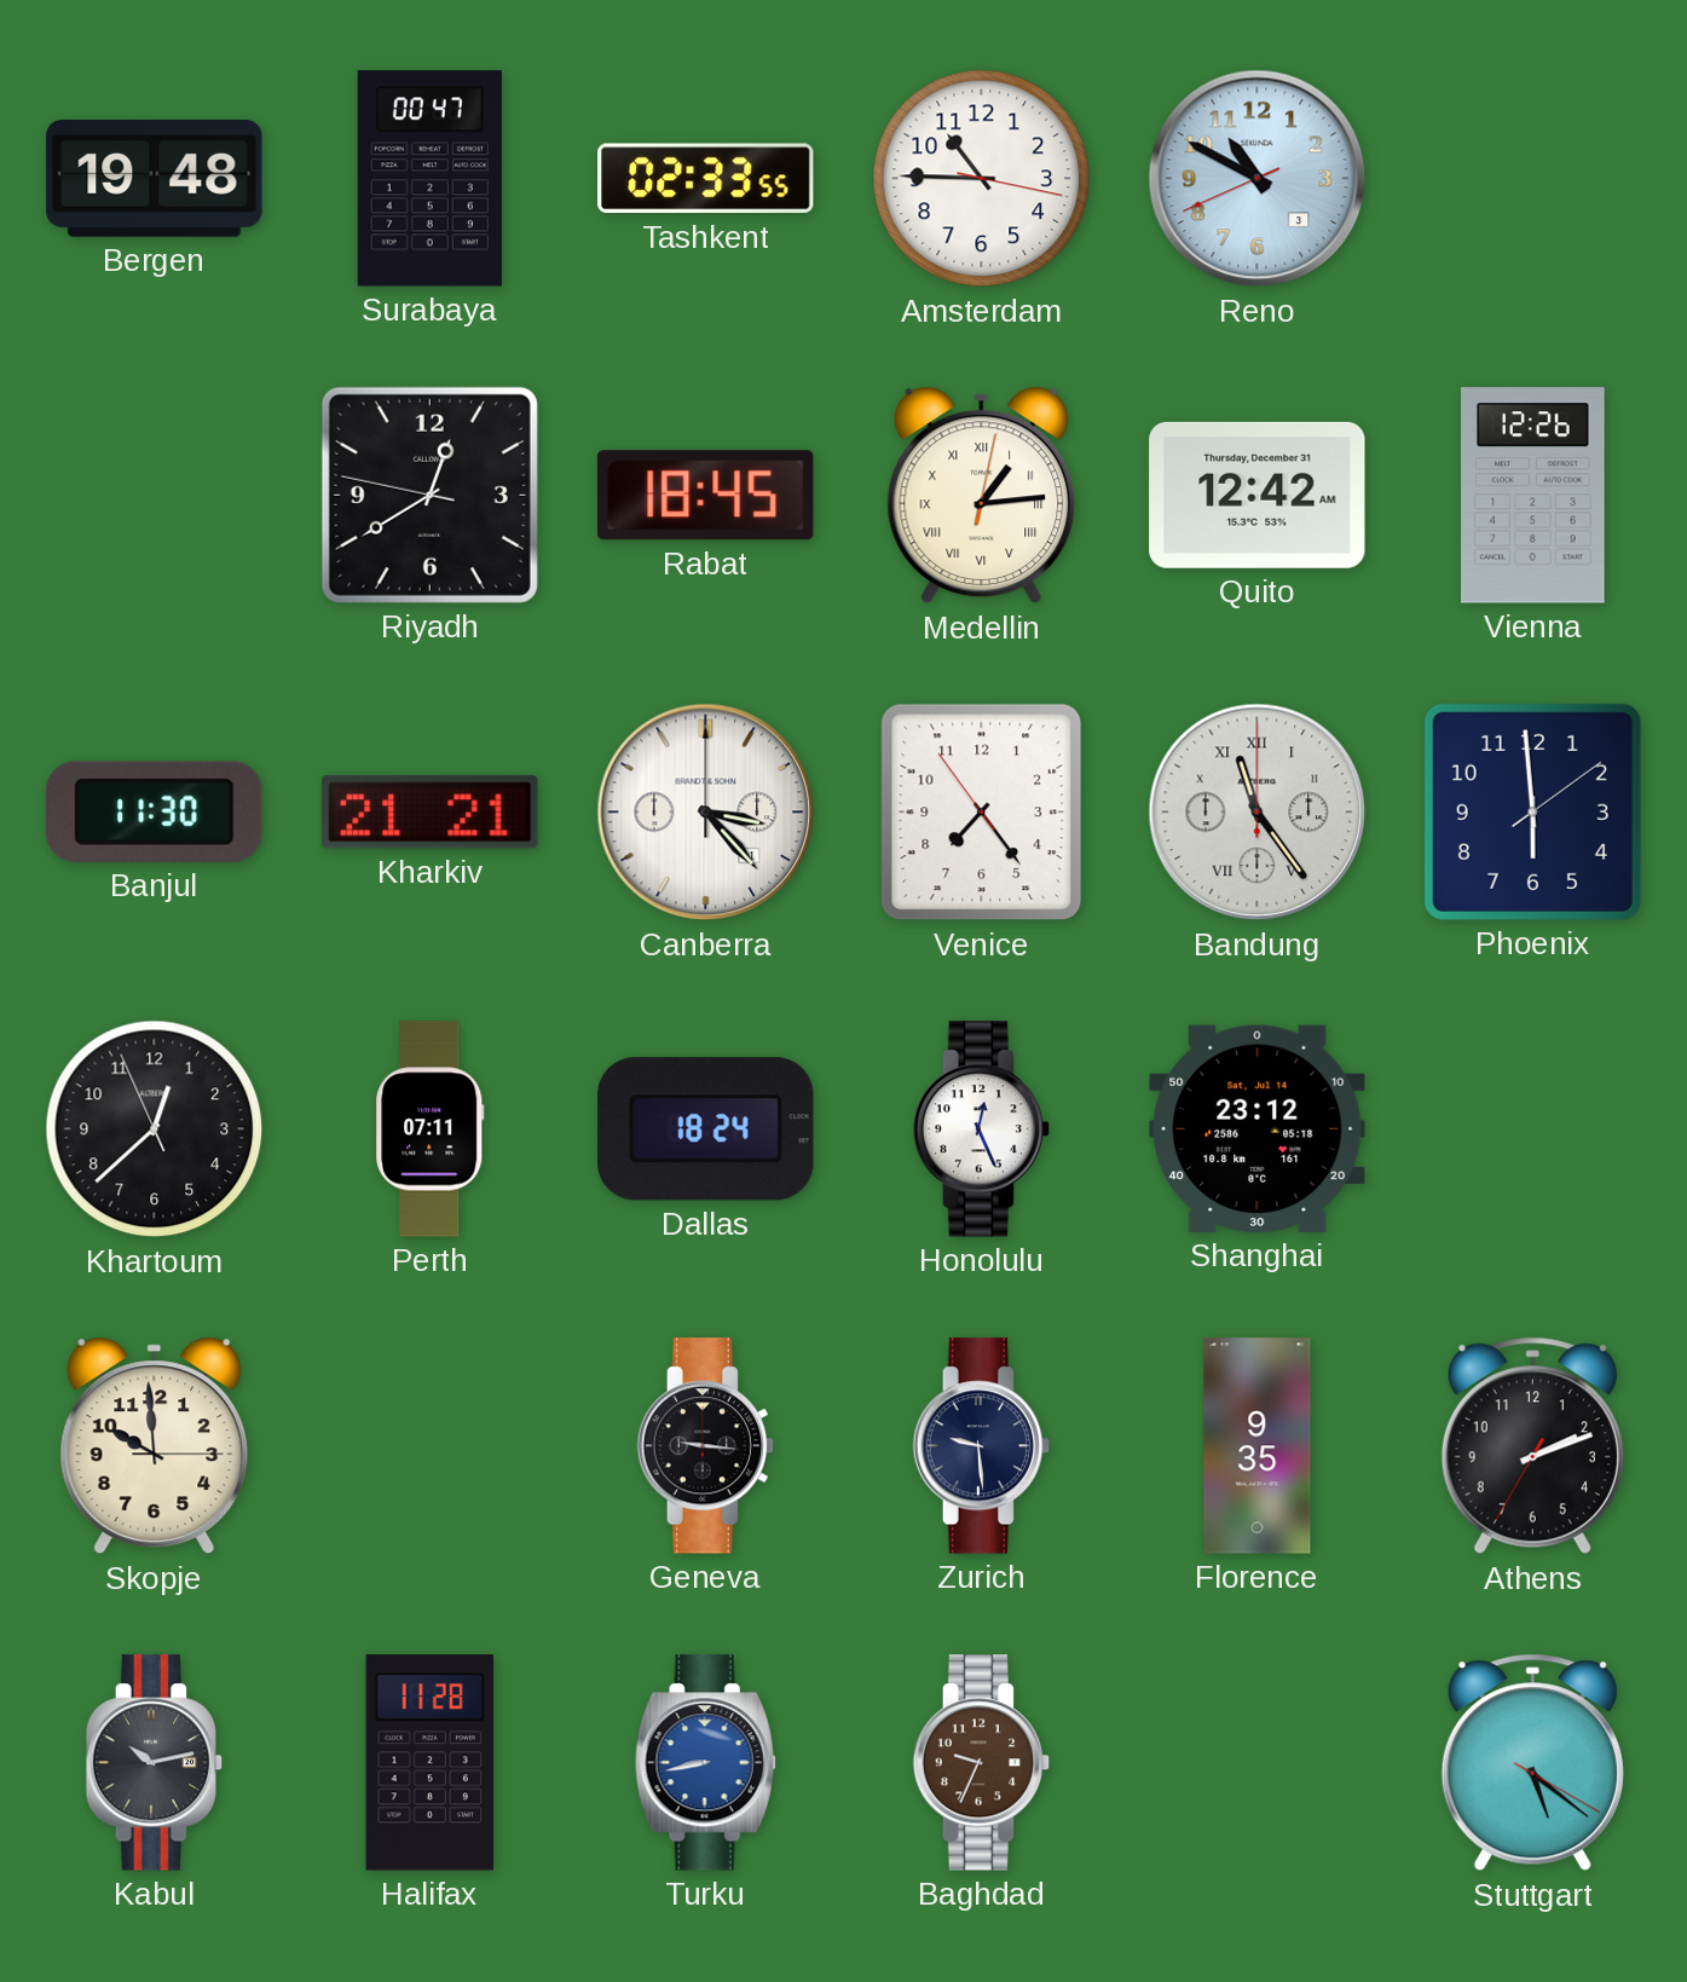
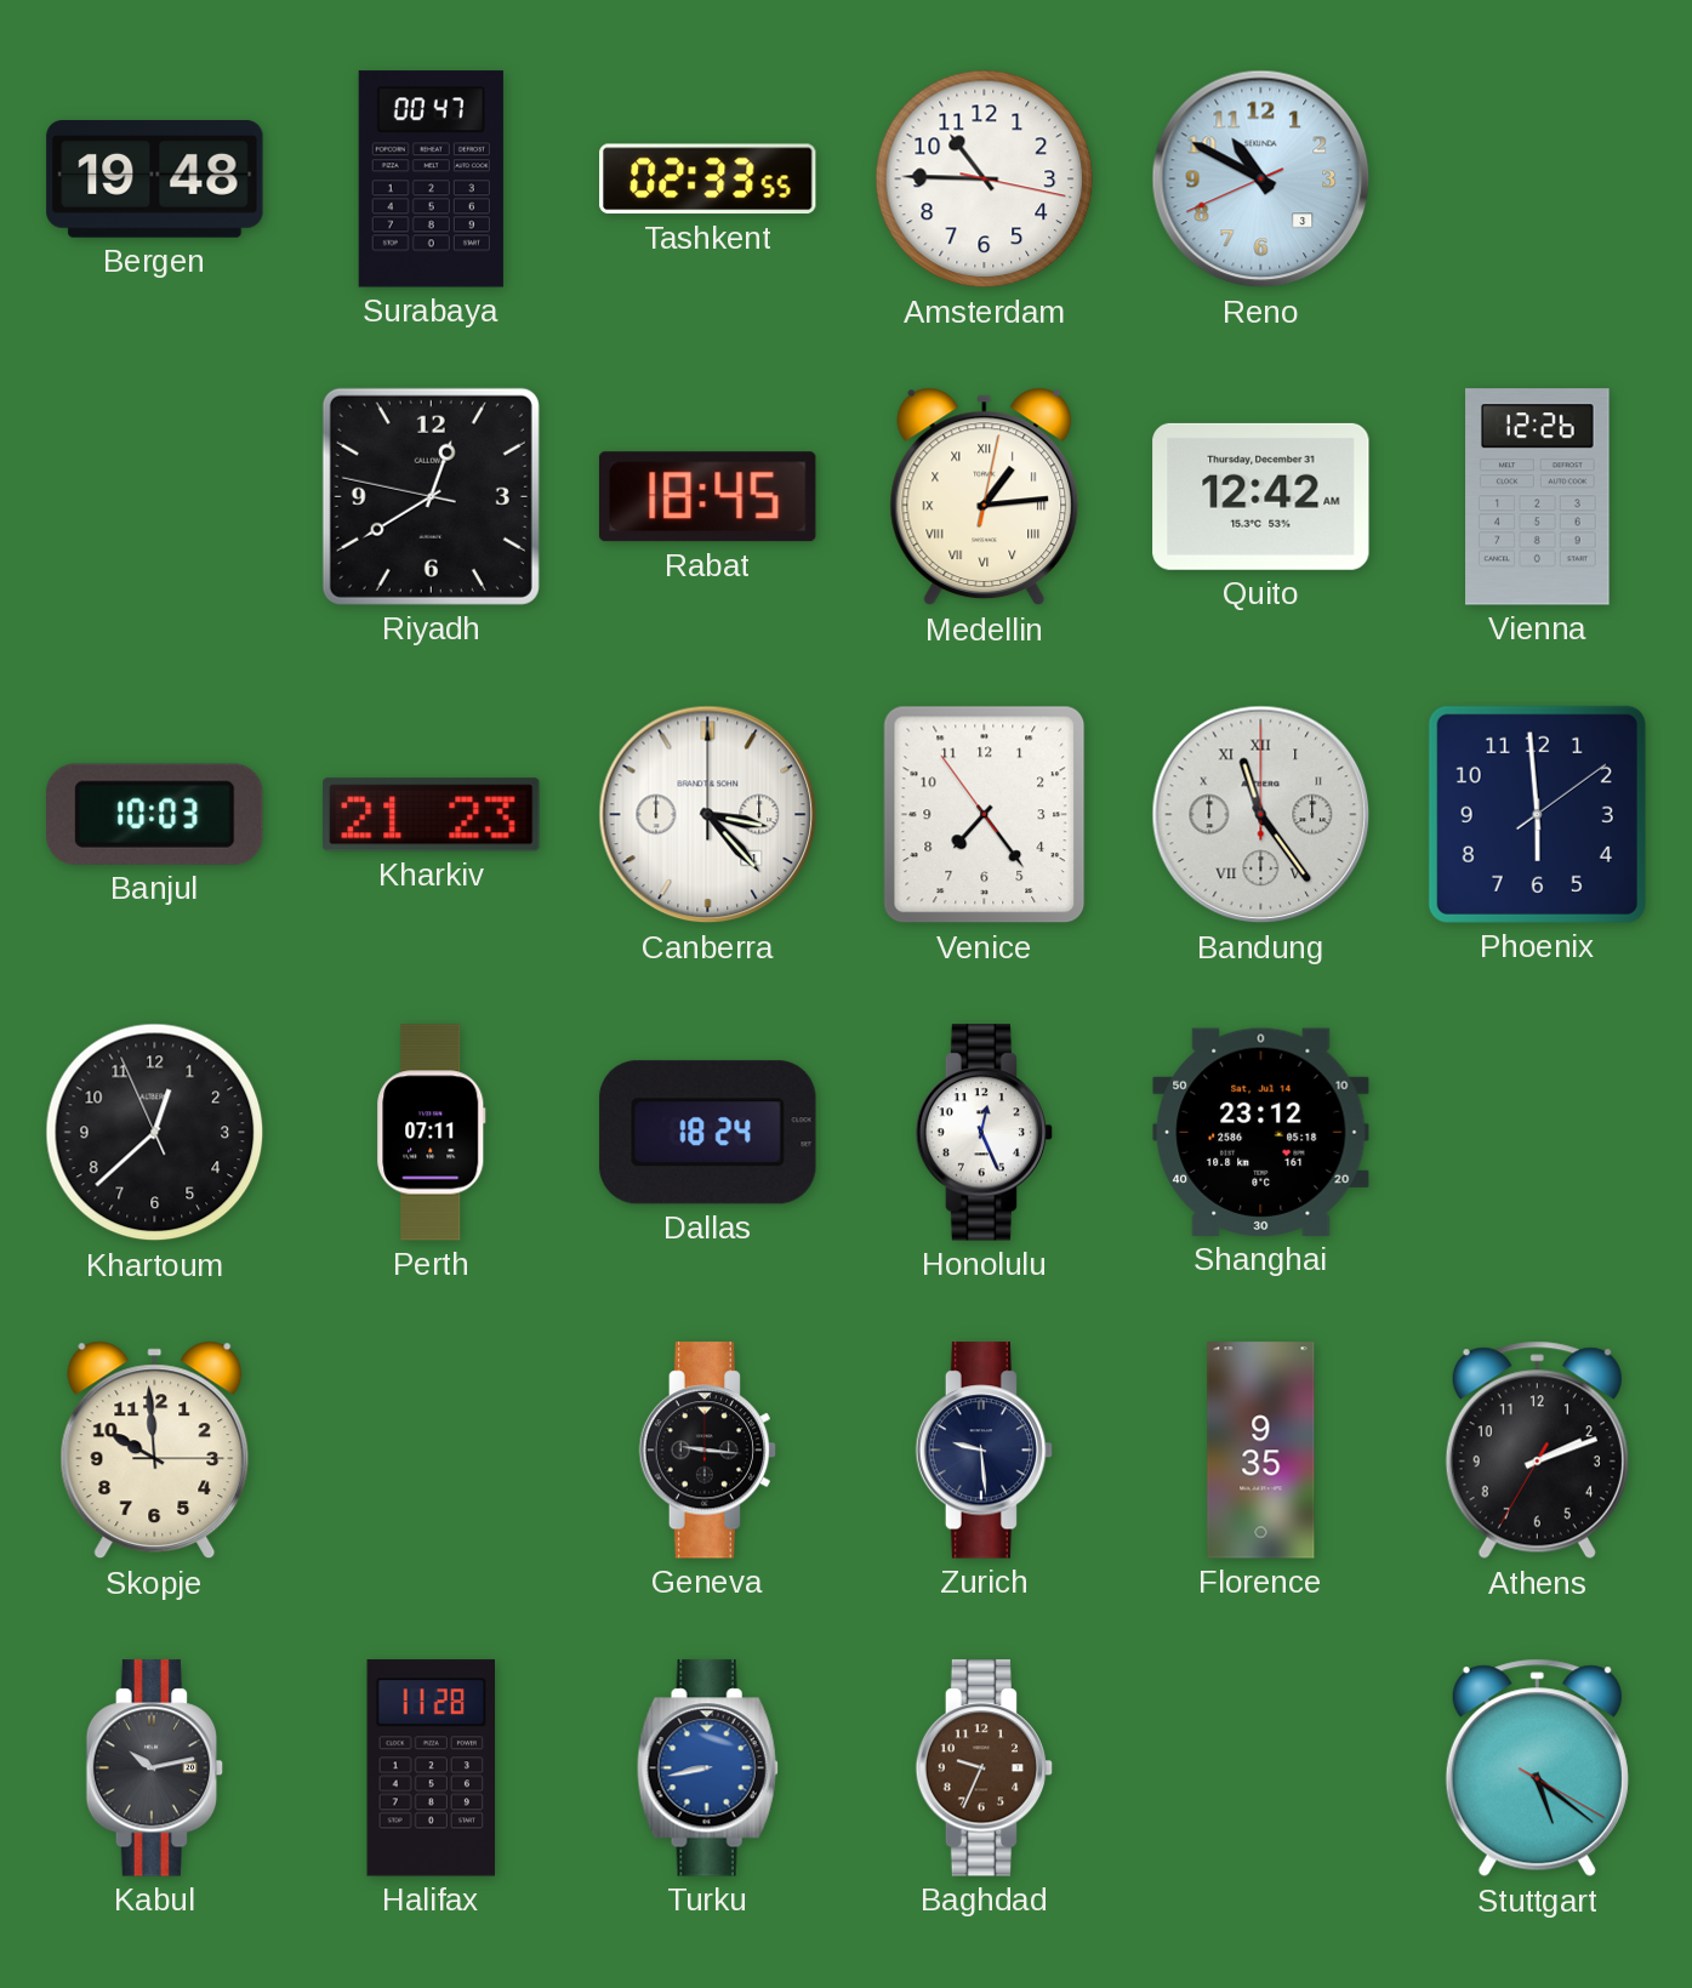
Banjul: 11:30 -> 10:03 (154, 814)
Kharkiv: 21:21 -> 21:23 (432, 815)
